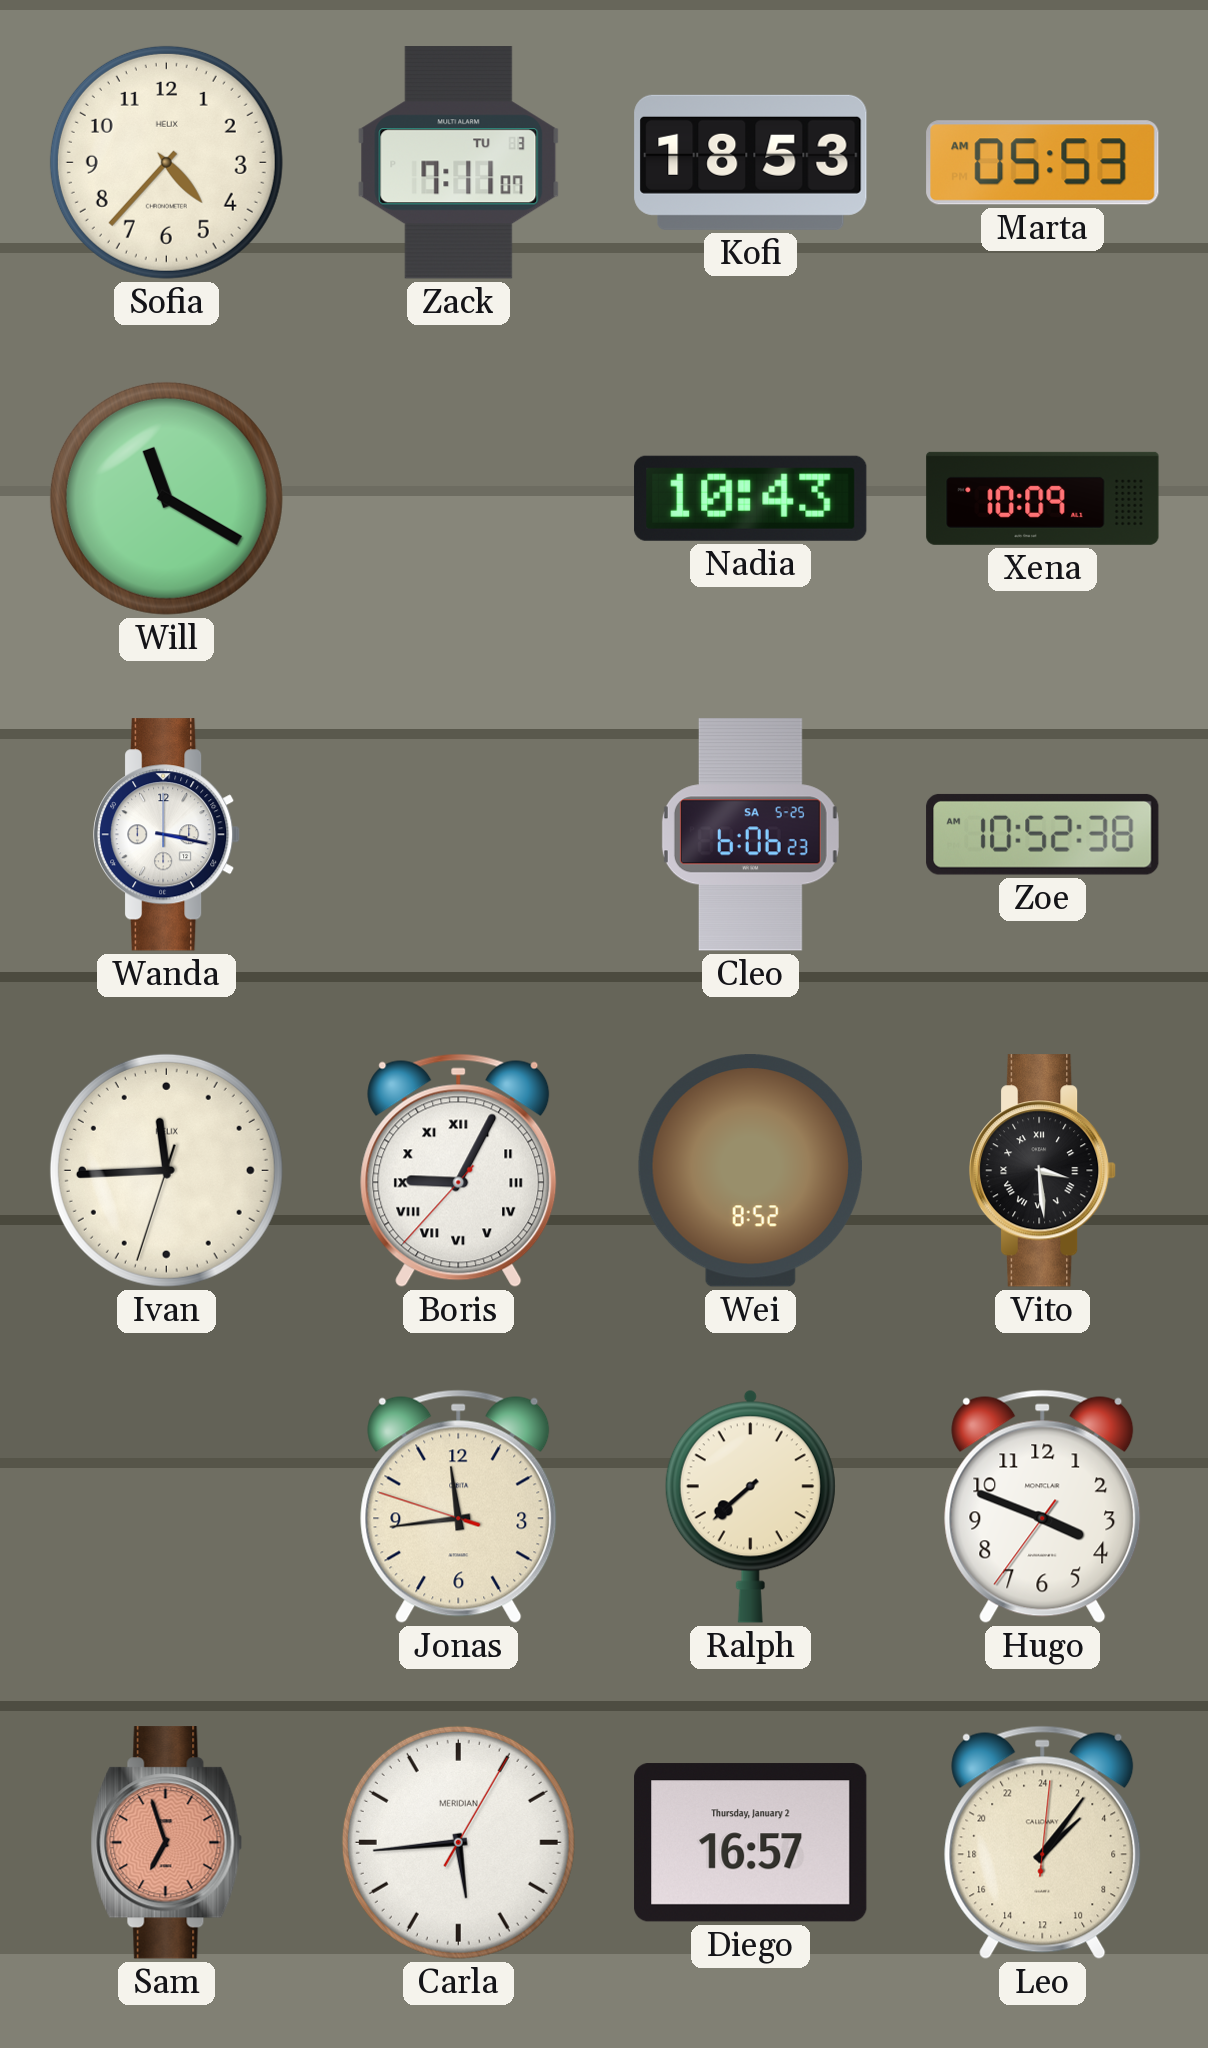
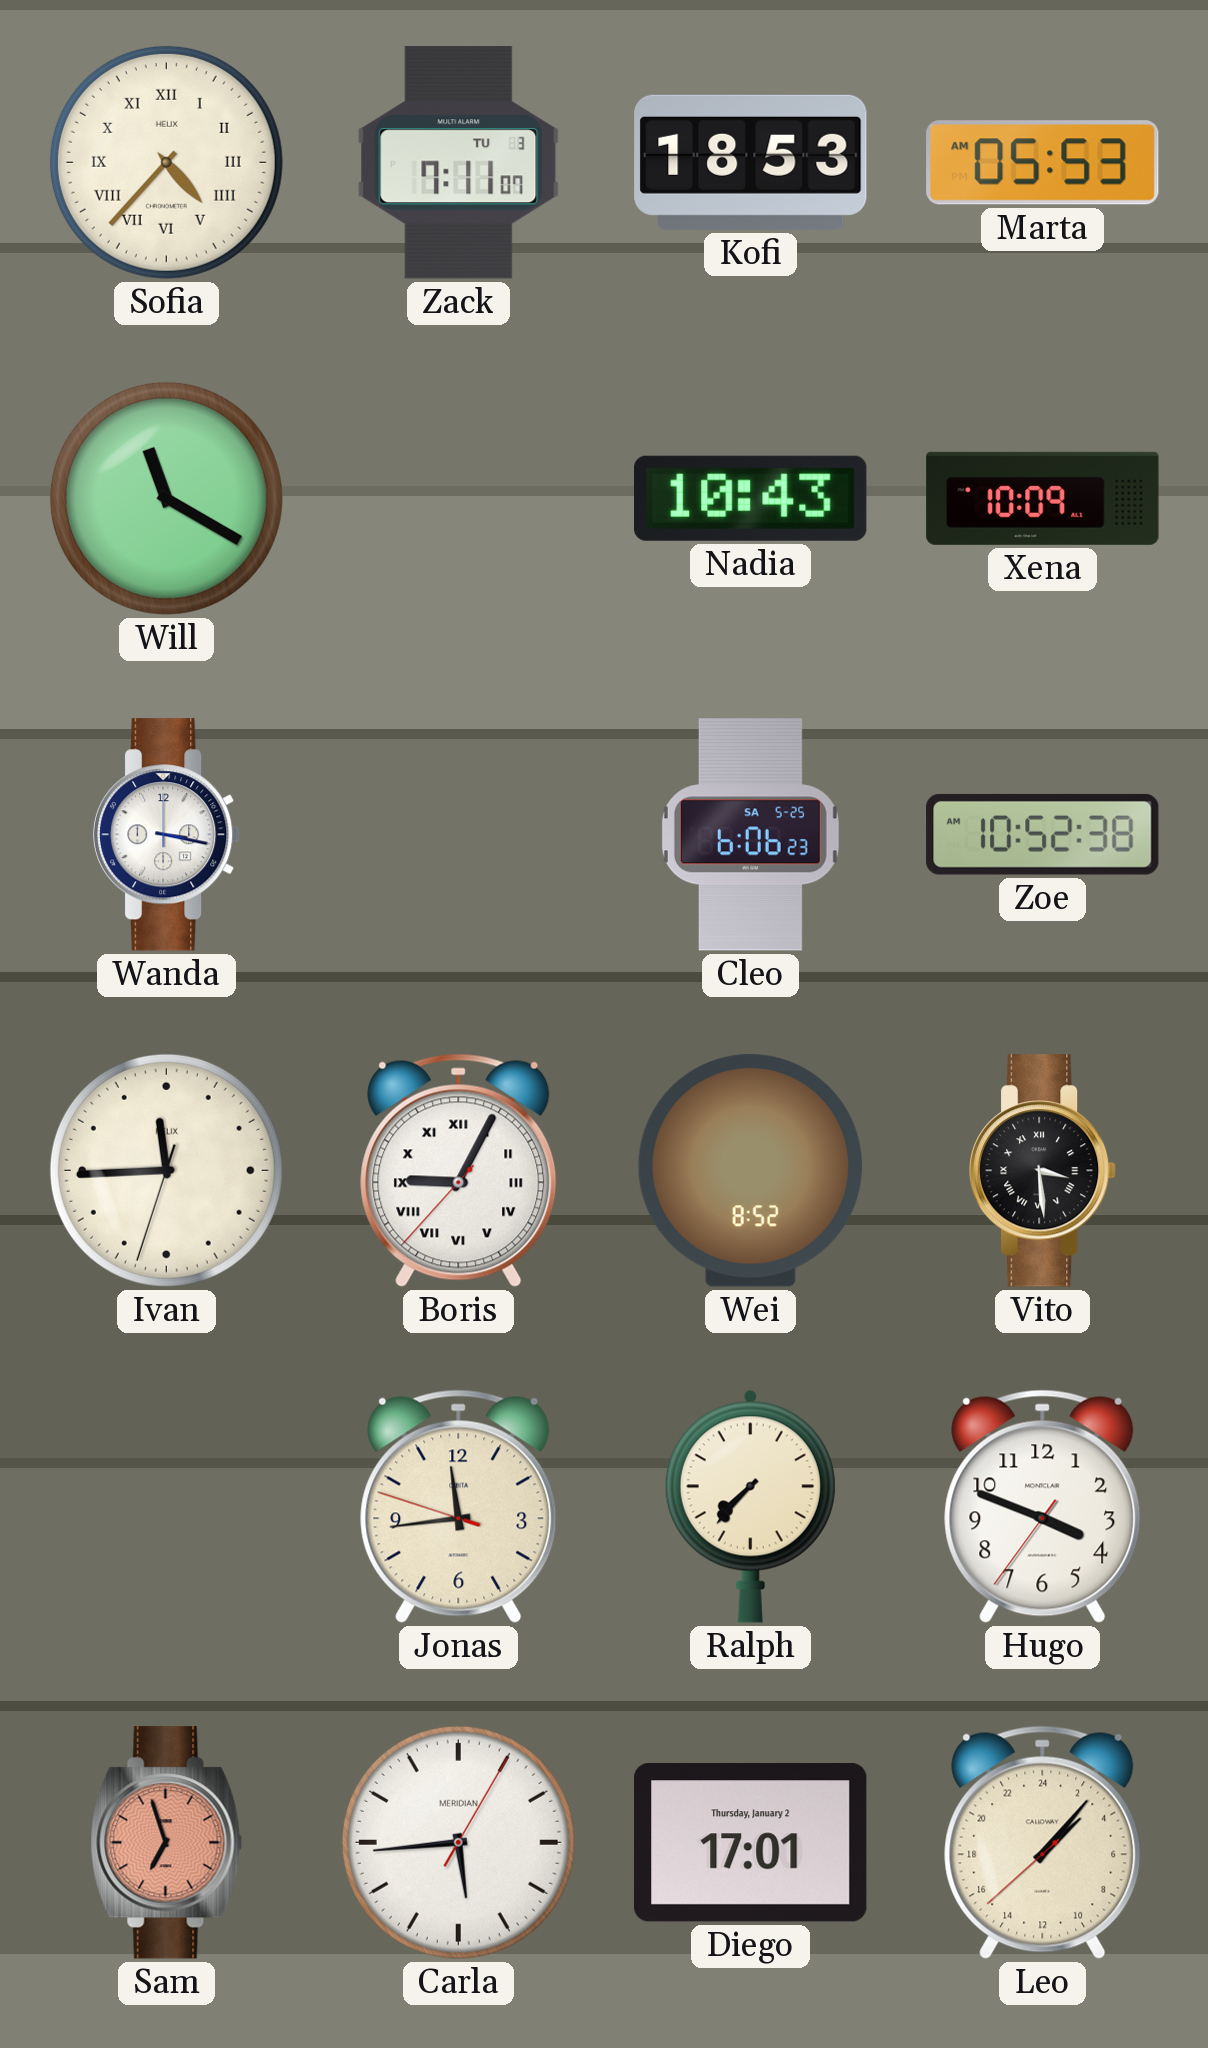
Sofia numerals: Arabic -> Roman (166, 162)
Ralph: 7:38 -> 7:37 (750, 1506)
Diego: 16:57 -> 17:01 (751, 1843)
Leo: 3:06:01 -> 3:06:38 (1043, 1842)
